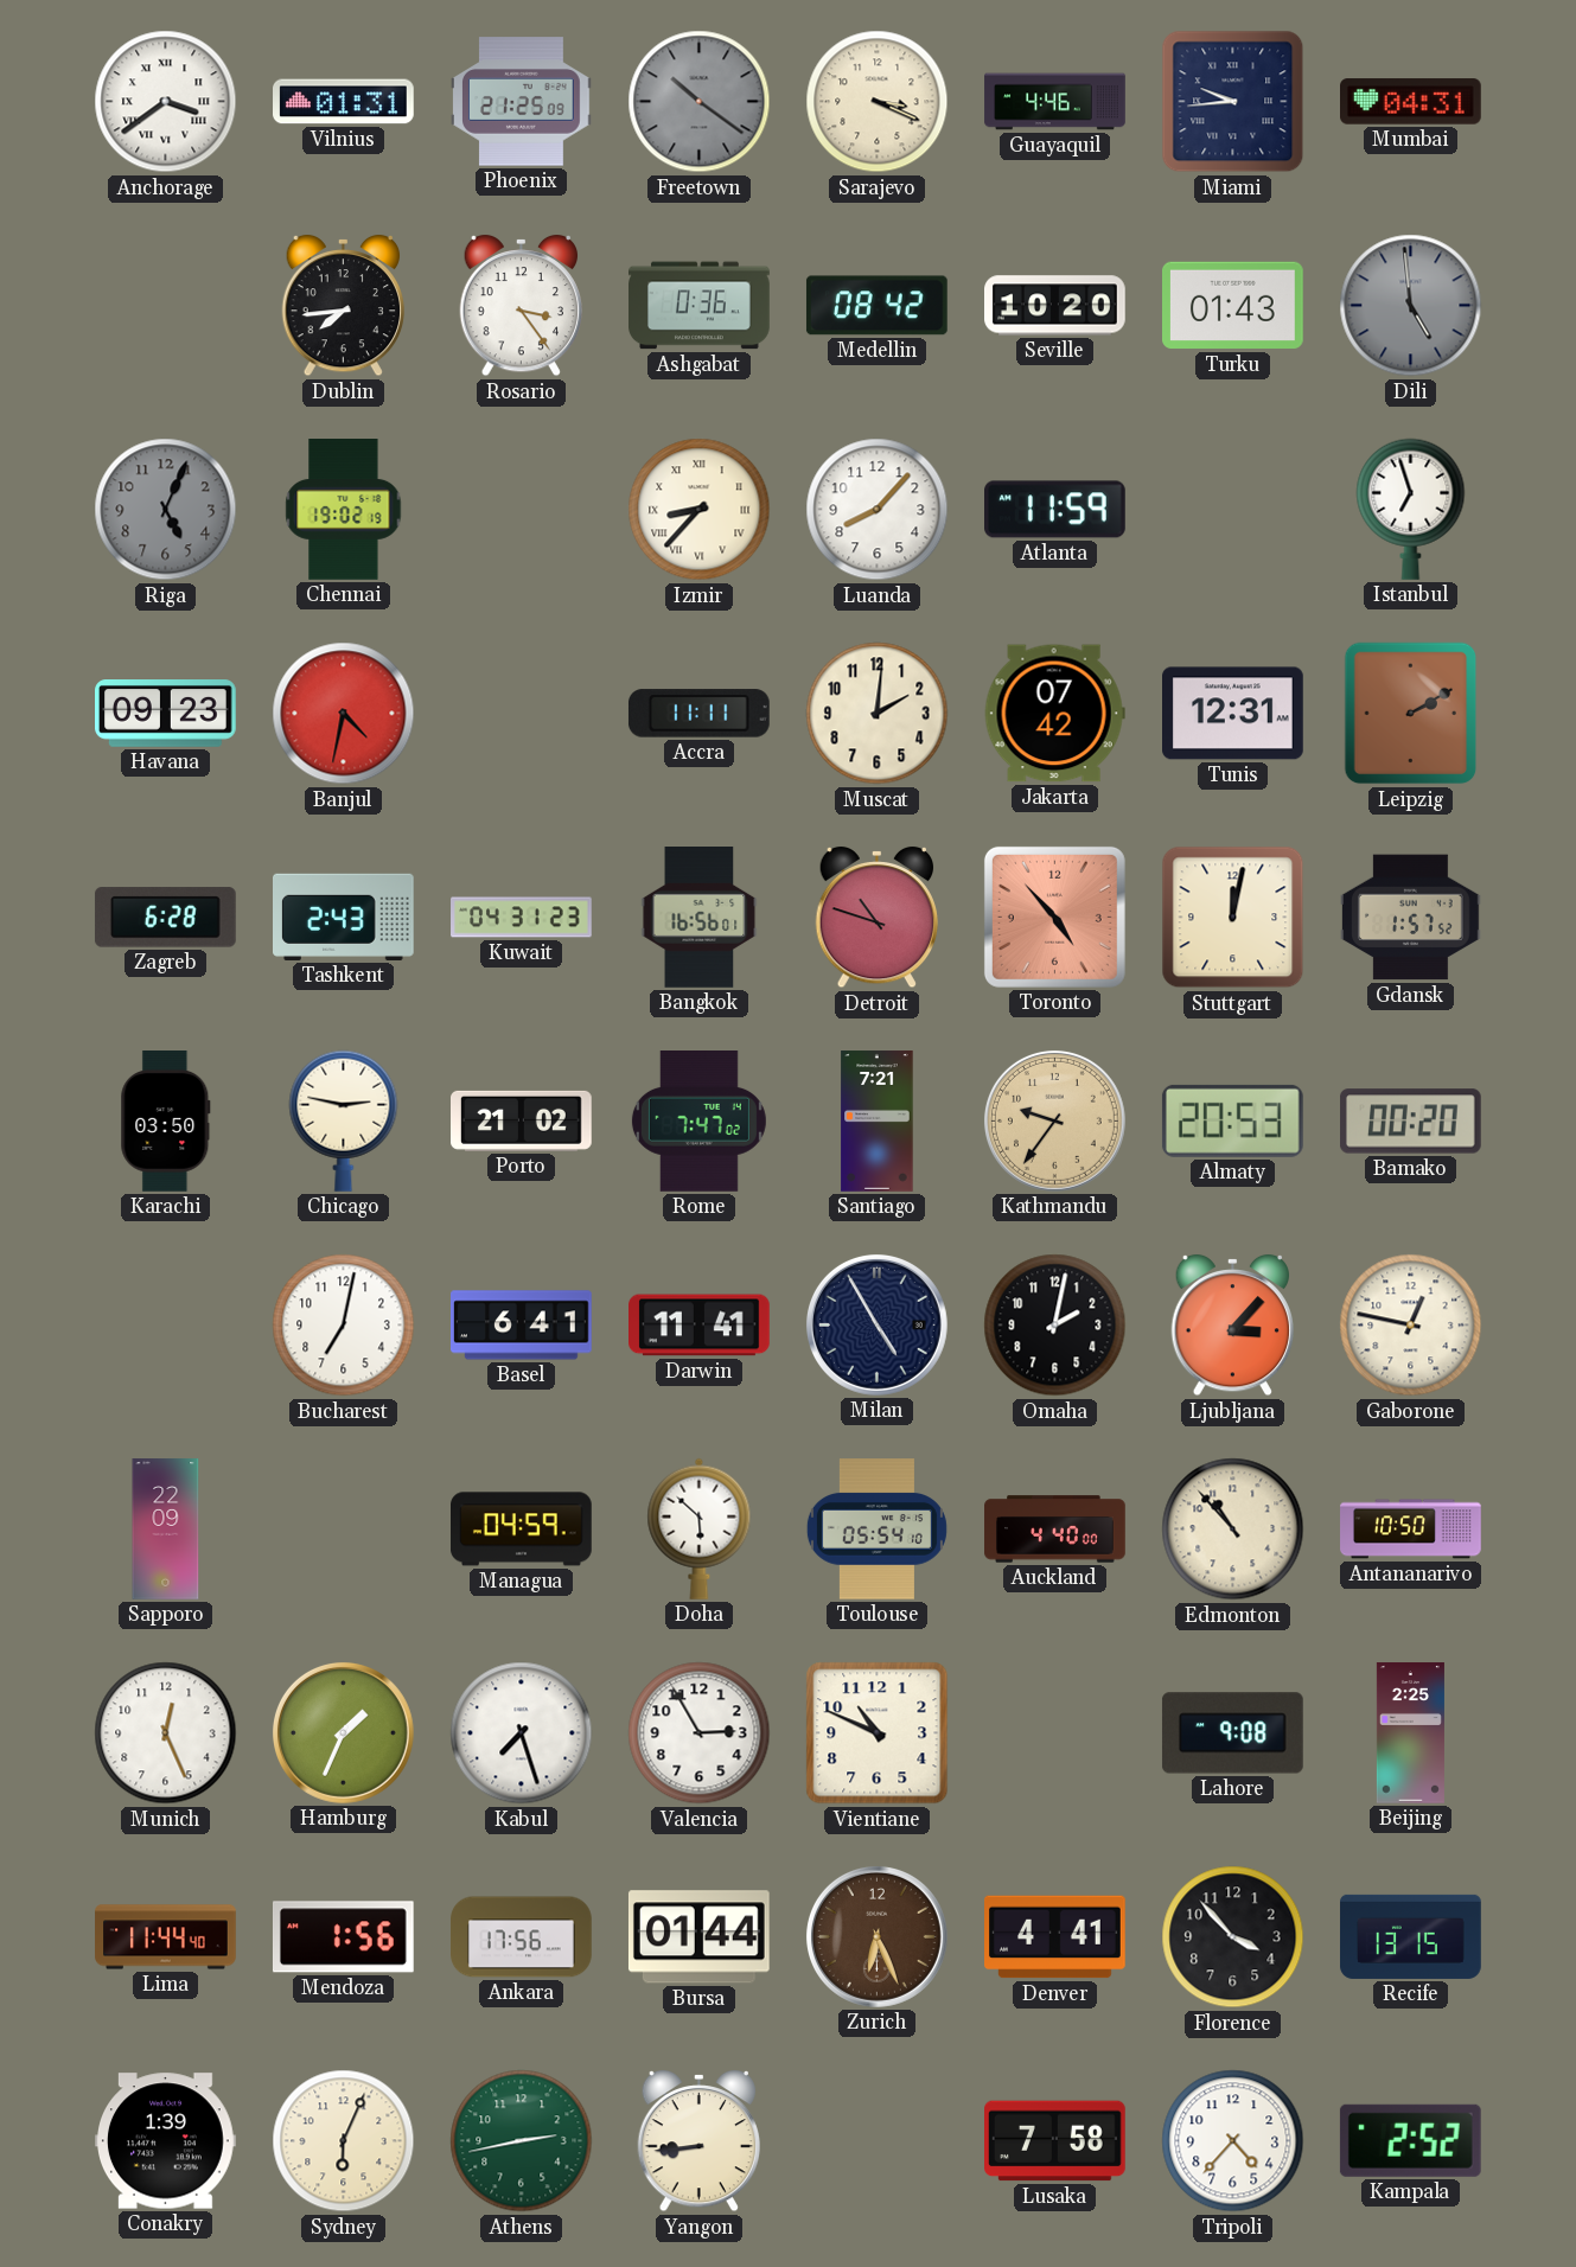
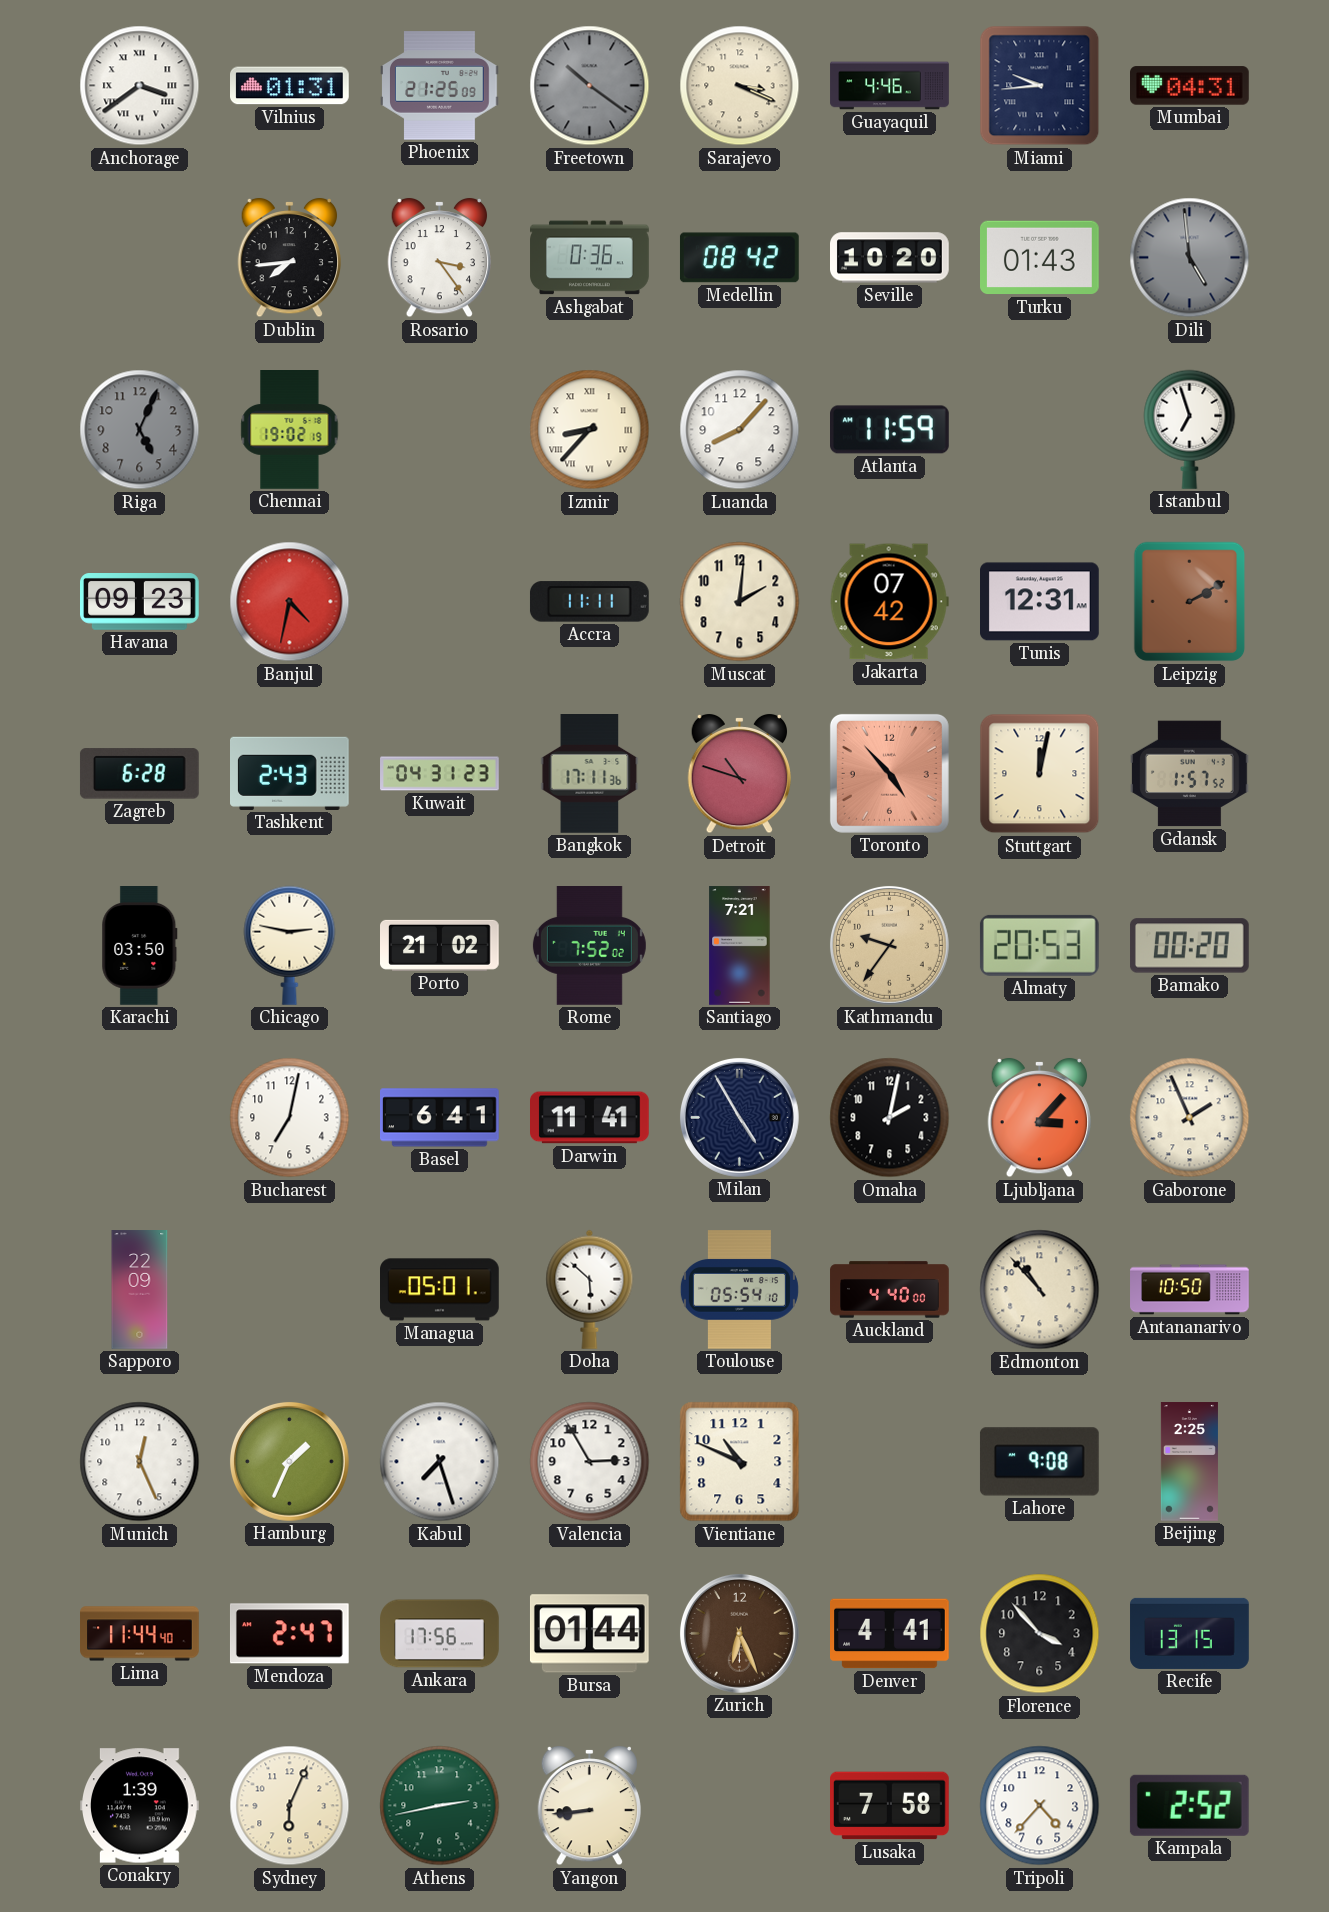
Bangkok: 16:56 -> 17:11 (590, 774)
Rome: 7:47 -> 7:52 (589, 946)
Gaborone: 12:47 -> 1:56 (1190, 1118)
Managua: 04:59 -> 05:01 (440, 1290)
Mendoza: 1:56 -> 2:47 (289, 1634)
